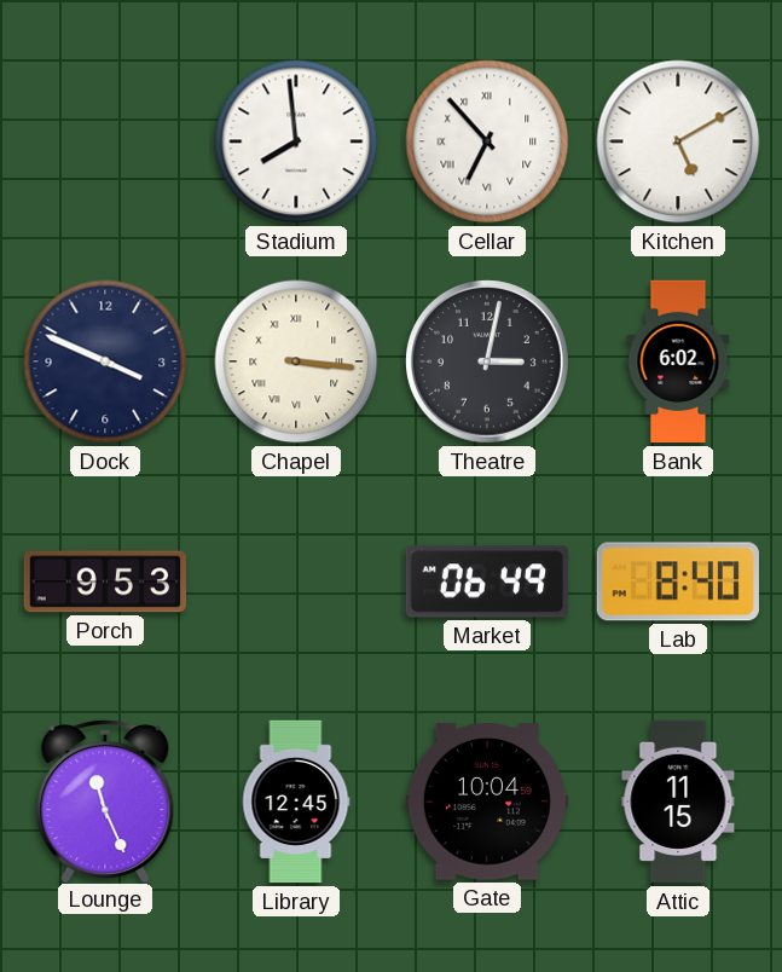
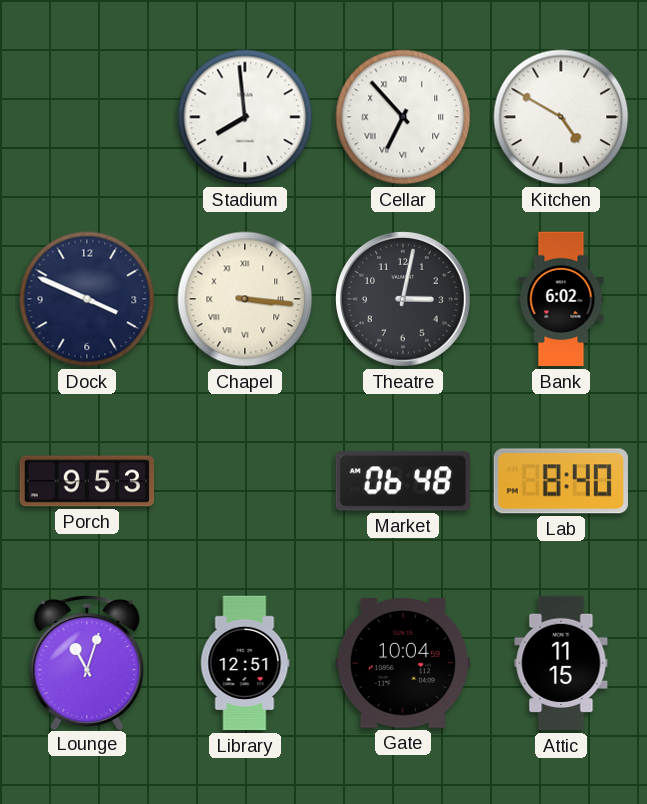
Kitchen: 5:10 -> 4:50 (561, 117)
Market: 06:49 -> 06:48 (402, 481)
Lounge: 11:26 -> 11:03 (87, 663)
Library: 12:45 -> 12:51 (245, 663)
